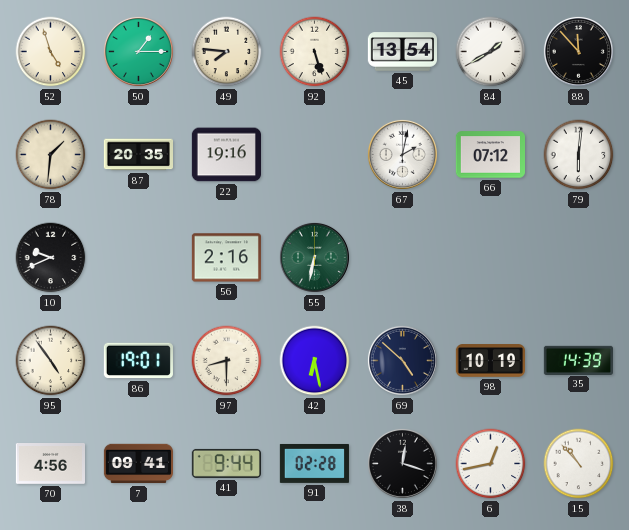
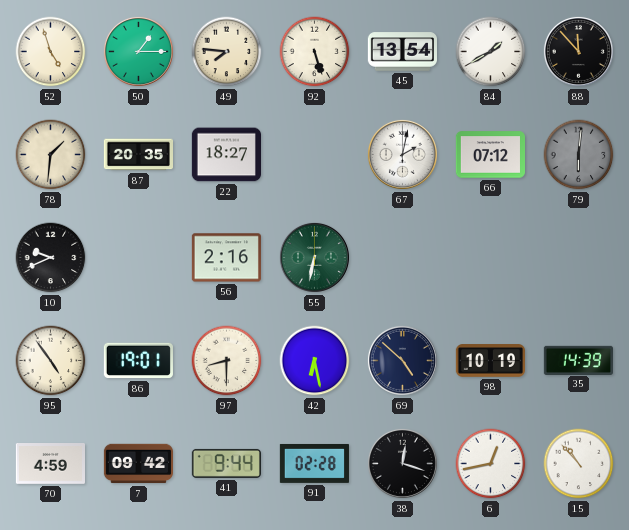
22: 19:16 -> 18:27 (226, 155)
79 dial: white -> grey (579, 155)
70: 4:56 -> 4:59 (50, 464)
7: 09:41 -> 09:42 (138, 464)
